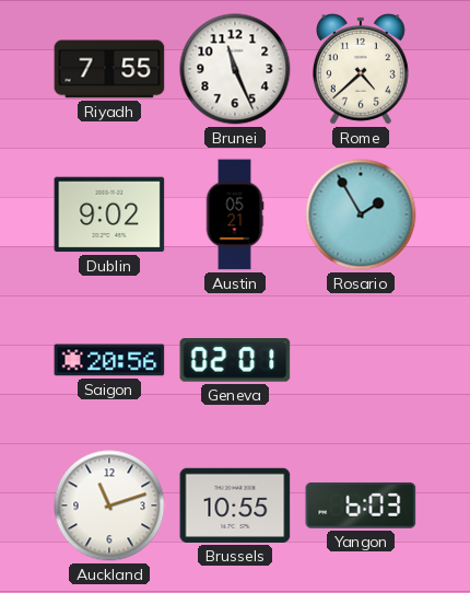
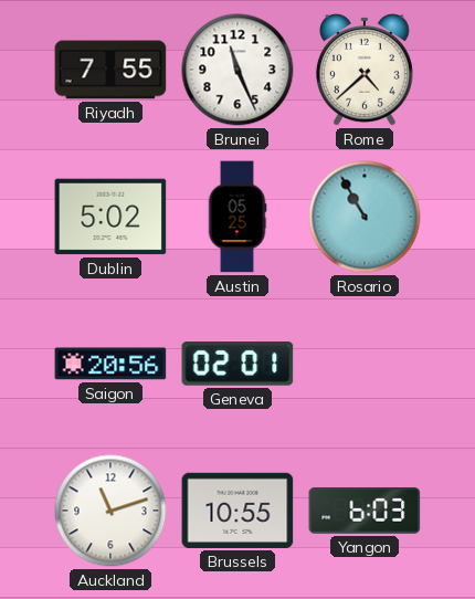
Dublin: 9:02 -> 5:02 (110, 217)
Austin: 05:21 -> 05:25 (237, 217)
Rosario: 1:55 -> 10:55 (365, 217)
